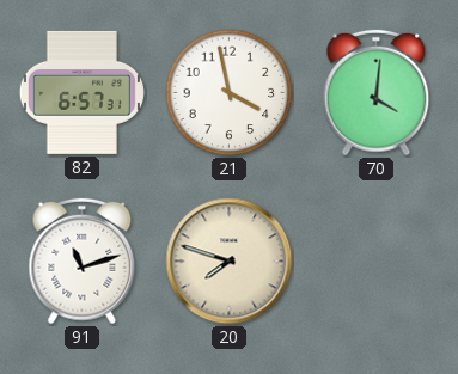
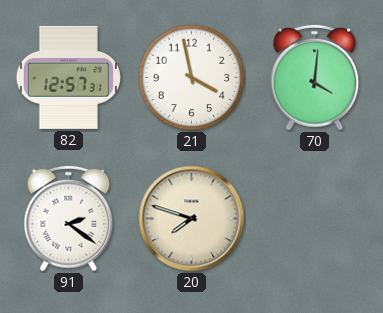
82: 6:57 -> 12:57 (68, 77)
91: 11:12 -> 2:21 (69, 219)
